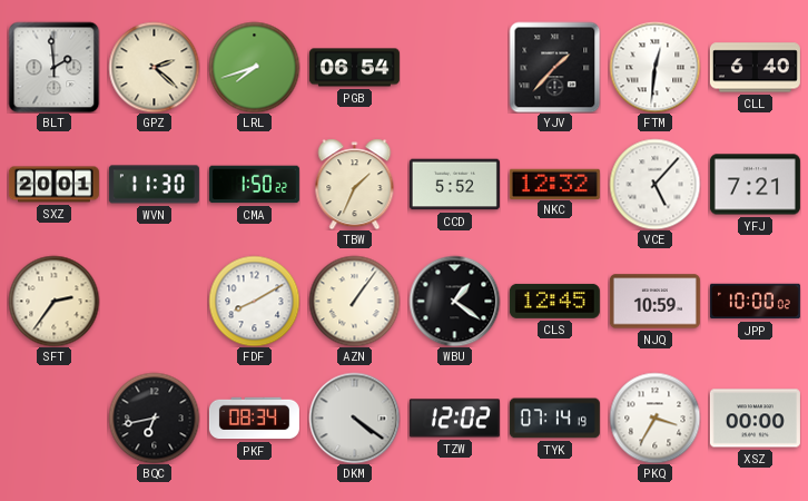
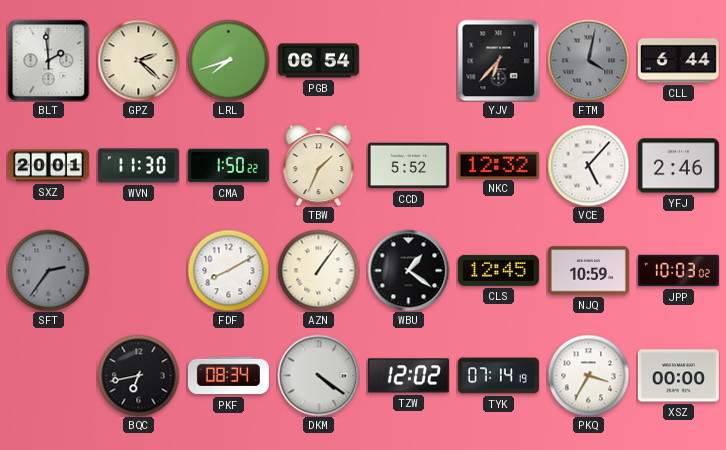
YJV: 1:37 -> 6:37 (498, 60)
FTM: 12:31 -> 4:02 (588, 60)
FTM dial: white -> grey (588, 60)
CLL: 6:40 -> 6:44 (678, 61)
YFJ: 7:21 -> 2:46 (678, 166)
SFT dial: cream -> grey (48, 270)
JPP: 10:00 -> 10:03 (678, 271)
